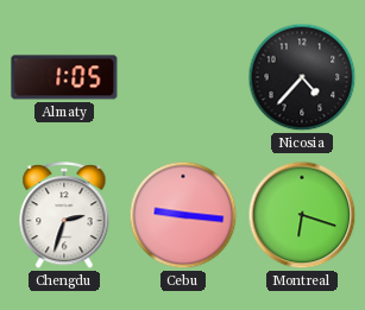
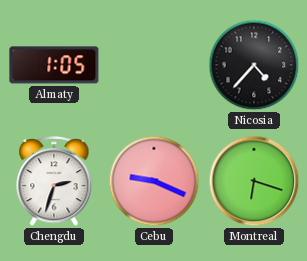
Cebu: 9:16 -> 9:19 (154, 181)
